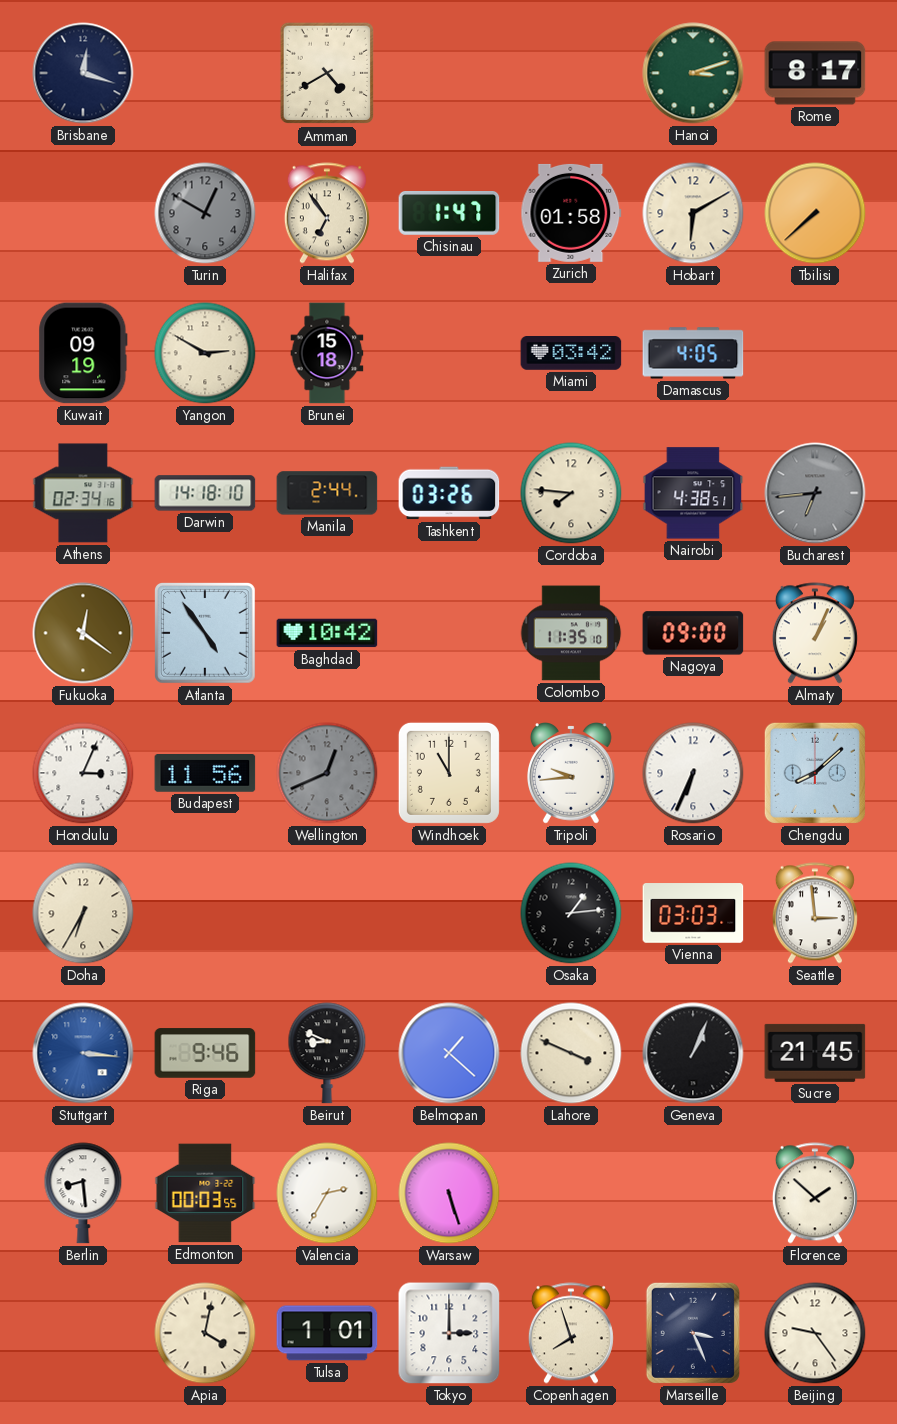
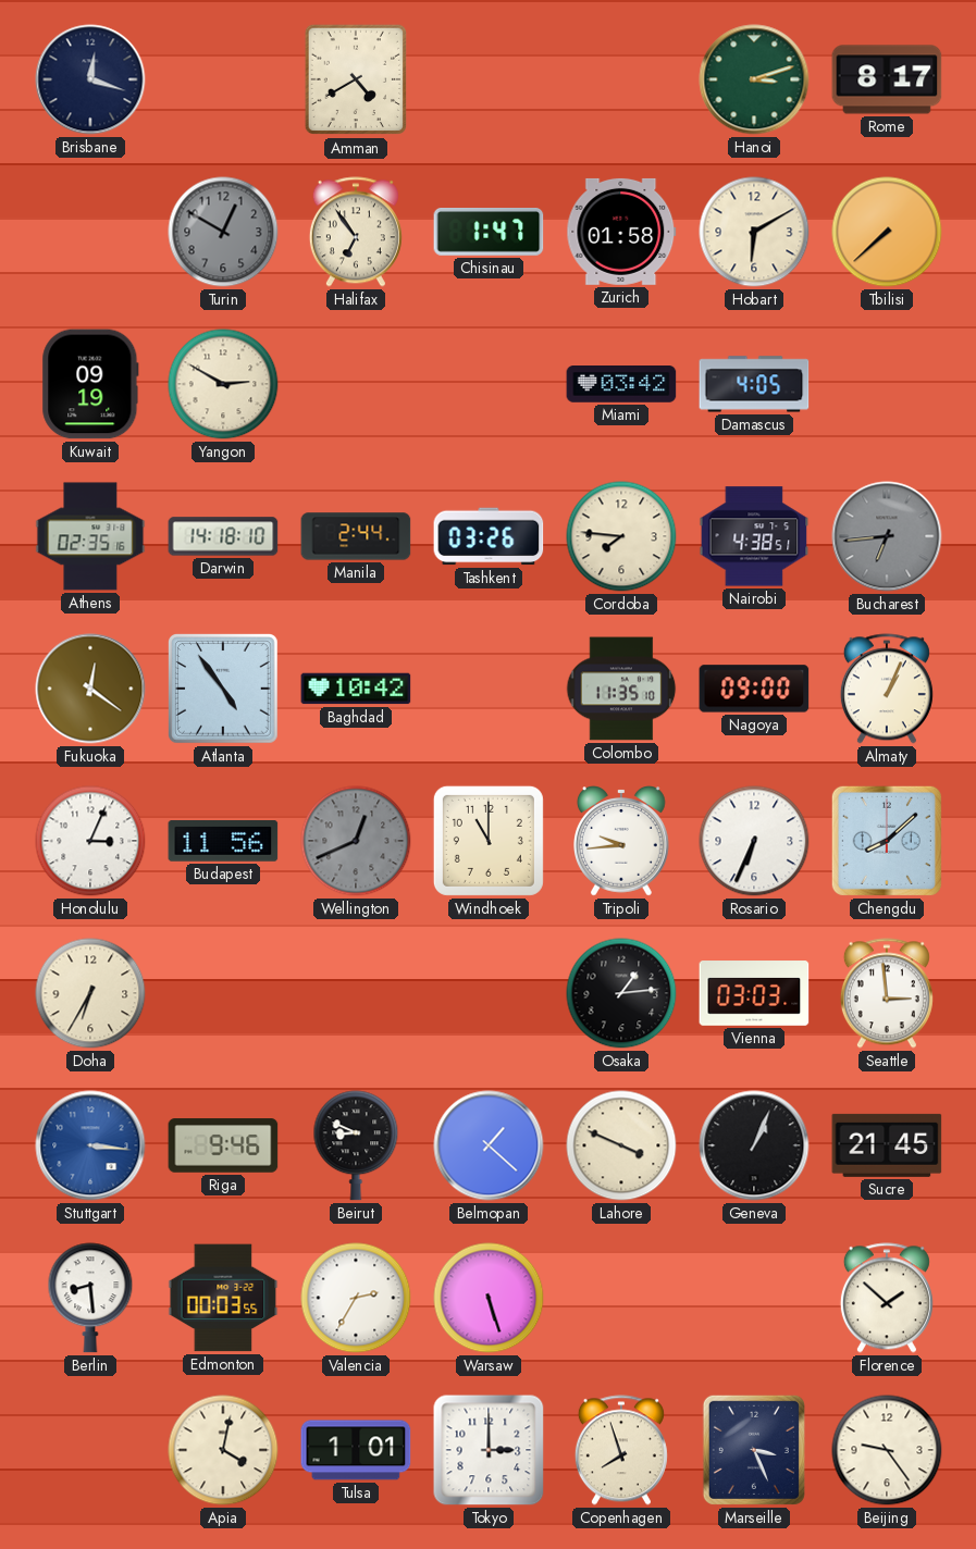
Brunei: 15:18 -> none (327, 353)
Athens: 02:34 -> 02:35 (90, 536)
